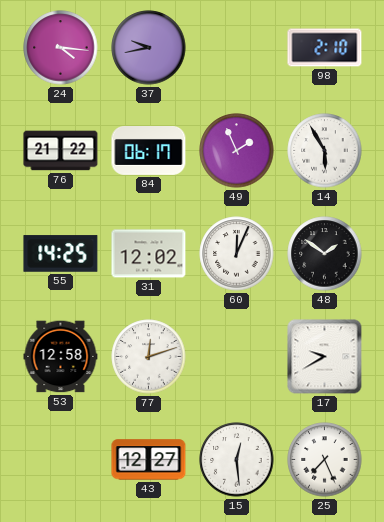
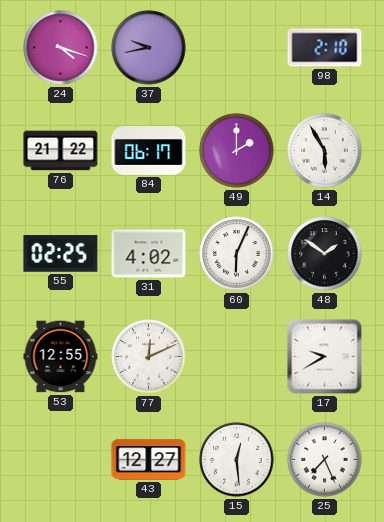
24: 4:16 -> 4:18 (61, 48)
49: 1:56 -> 2:00 (237, 151)
55: 14:25 -> 02:25 (61, 254)
31: 12:02 -> 4:02 (149, 254)
60: 12:04 -> 6:04 (237, 254)
53: 12:58 -> 12:55 (61, 357)
77: 12:12 -> 12:11 (149, 357)
